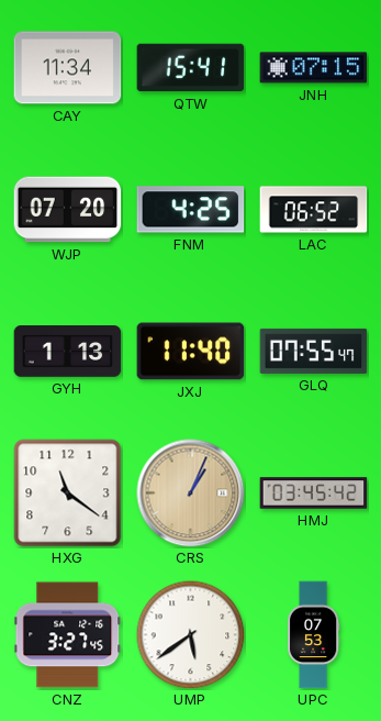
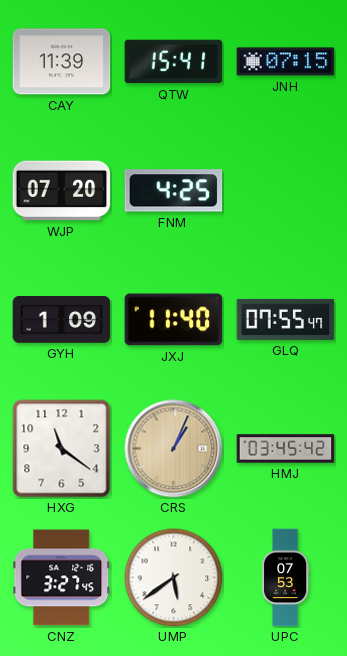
CAY: 11:34 -> 11:39 (62, 62)
LAC: 06:52 -> none (314, 210)
GYH: 1:13 -> 1:09 (62, 320)
